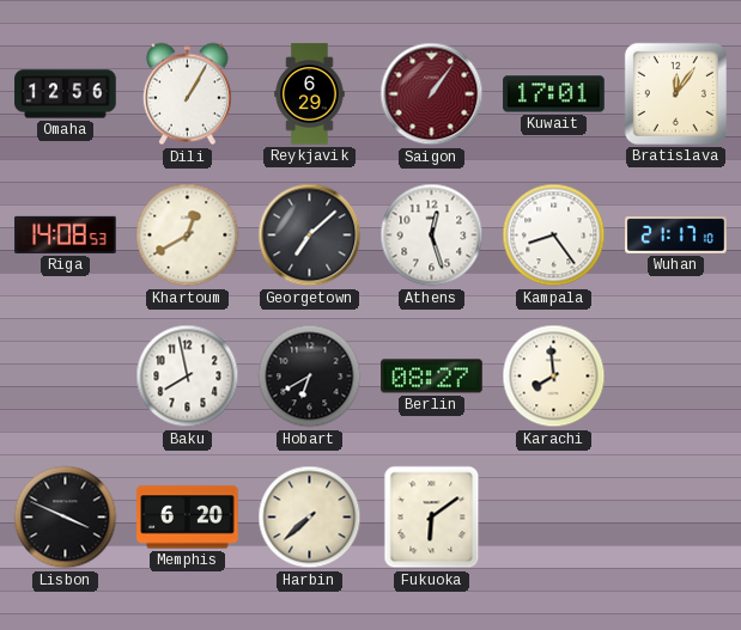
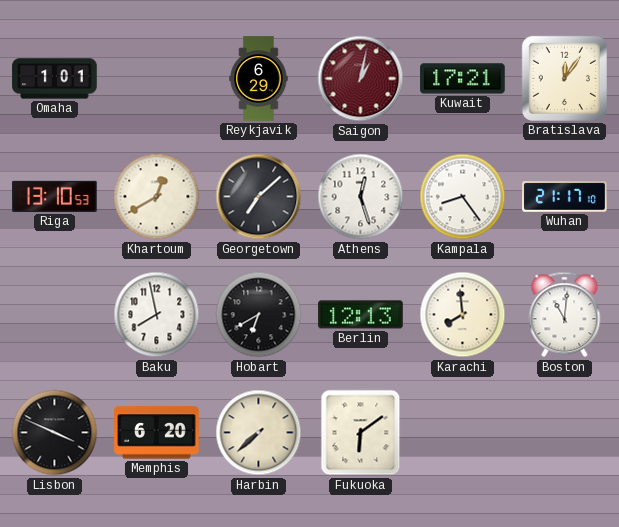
Omaha: 12:56 -> 1:01 (55, 79)
Dili: 1:05 -> none (187, 94)
Saigon: 1:06 -> 1:02 (361, 79)
Kuwait: 17:01 -> 17:21 (463, 79)
Riga: 14:08 -> 13:10 (55, 196)
Berlin: 08:27 -> 12:13 (361, 315)
Boston: none -> 11:01 (565, 315)
